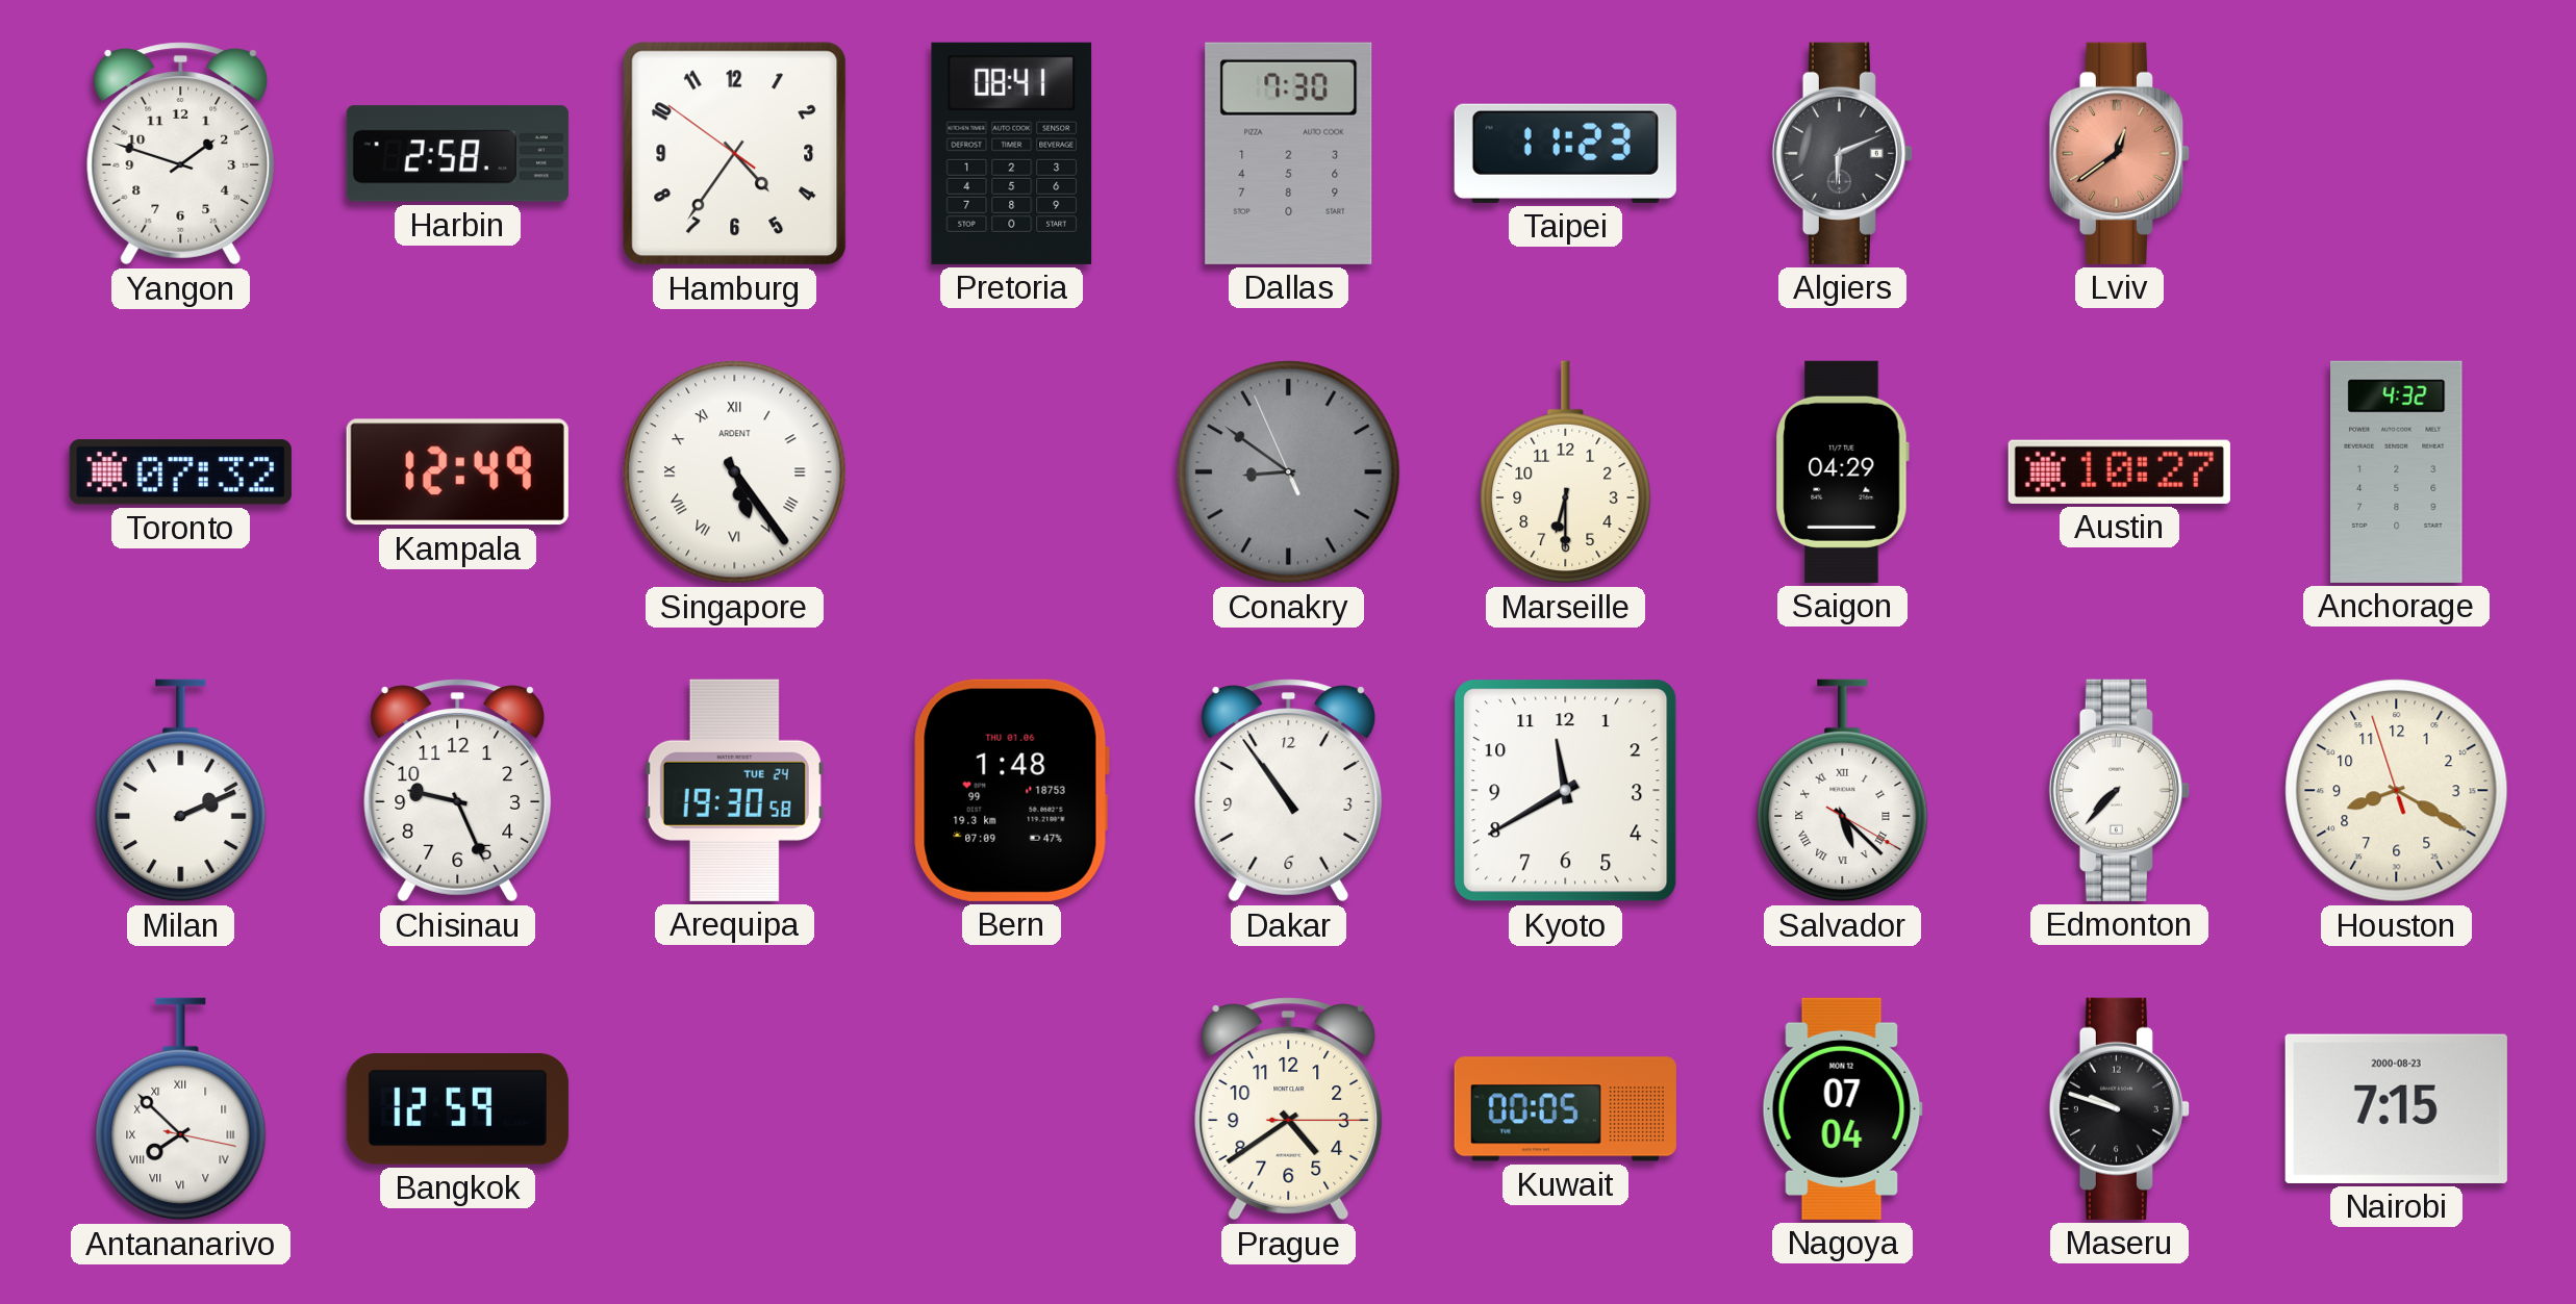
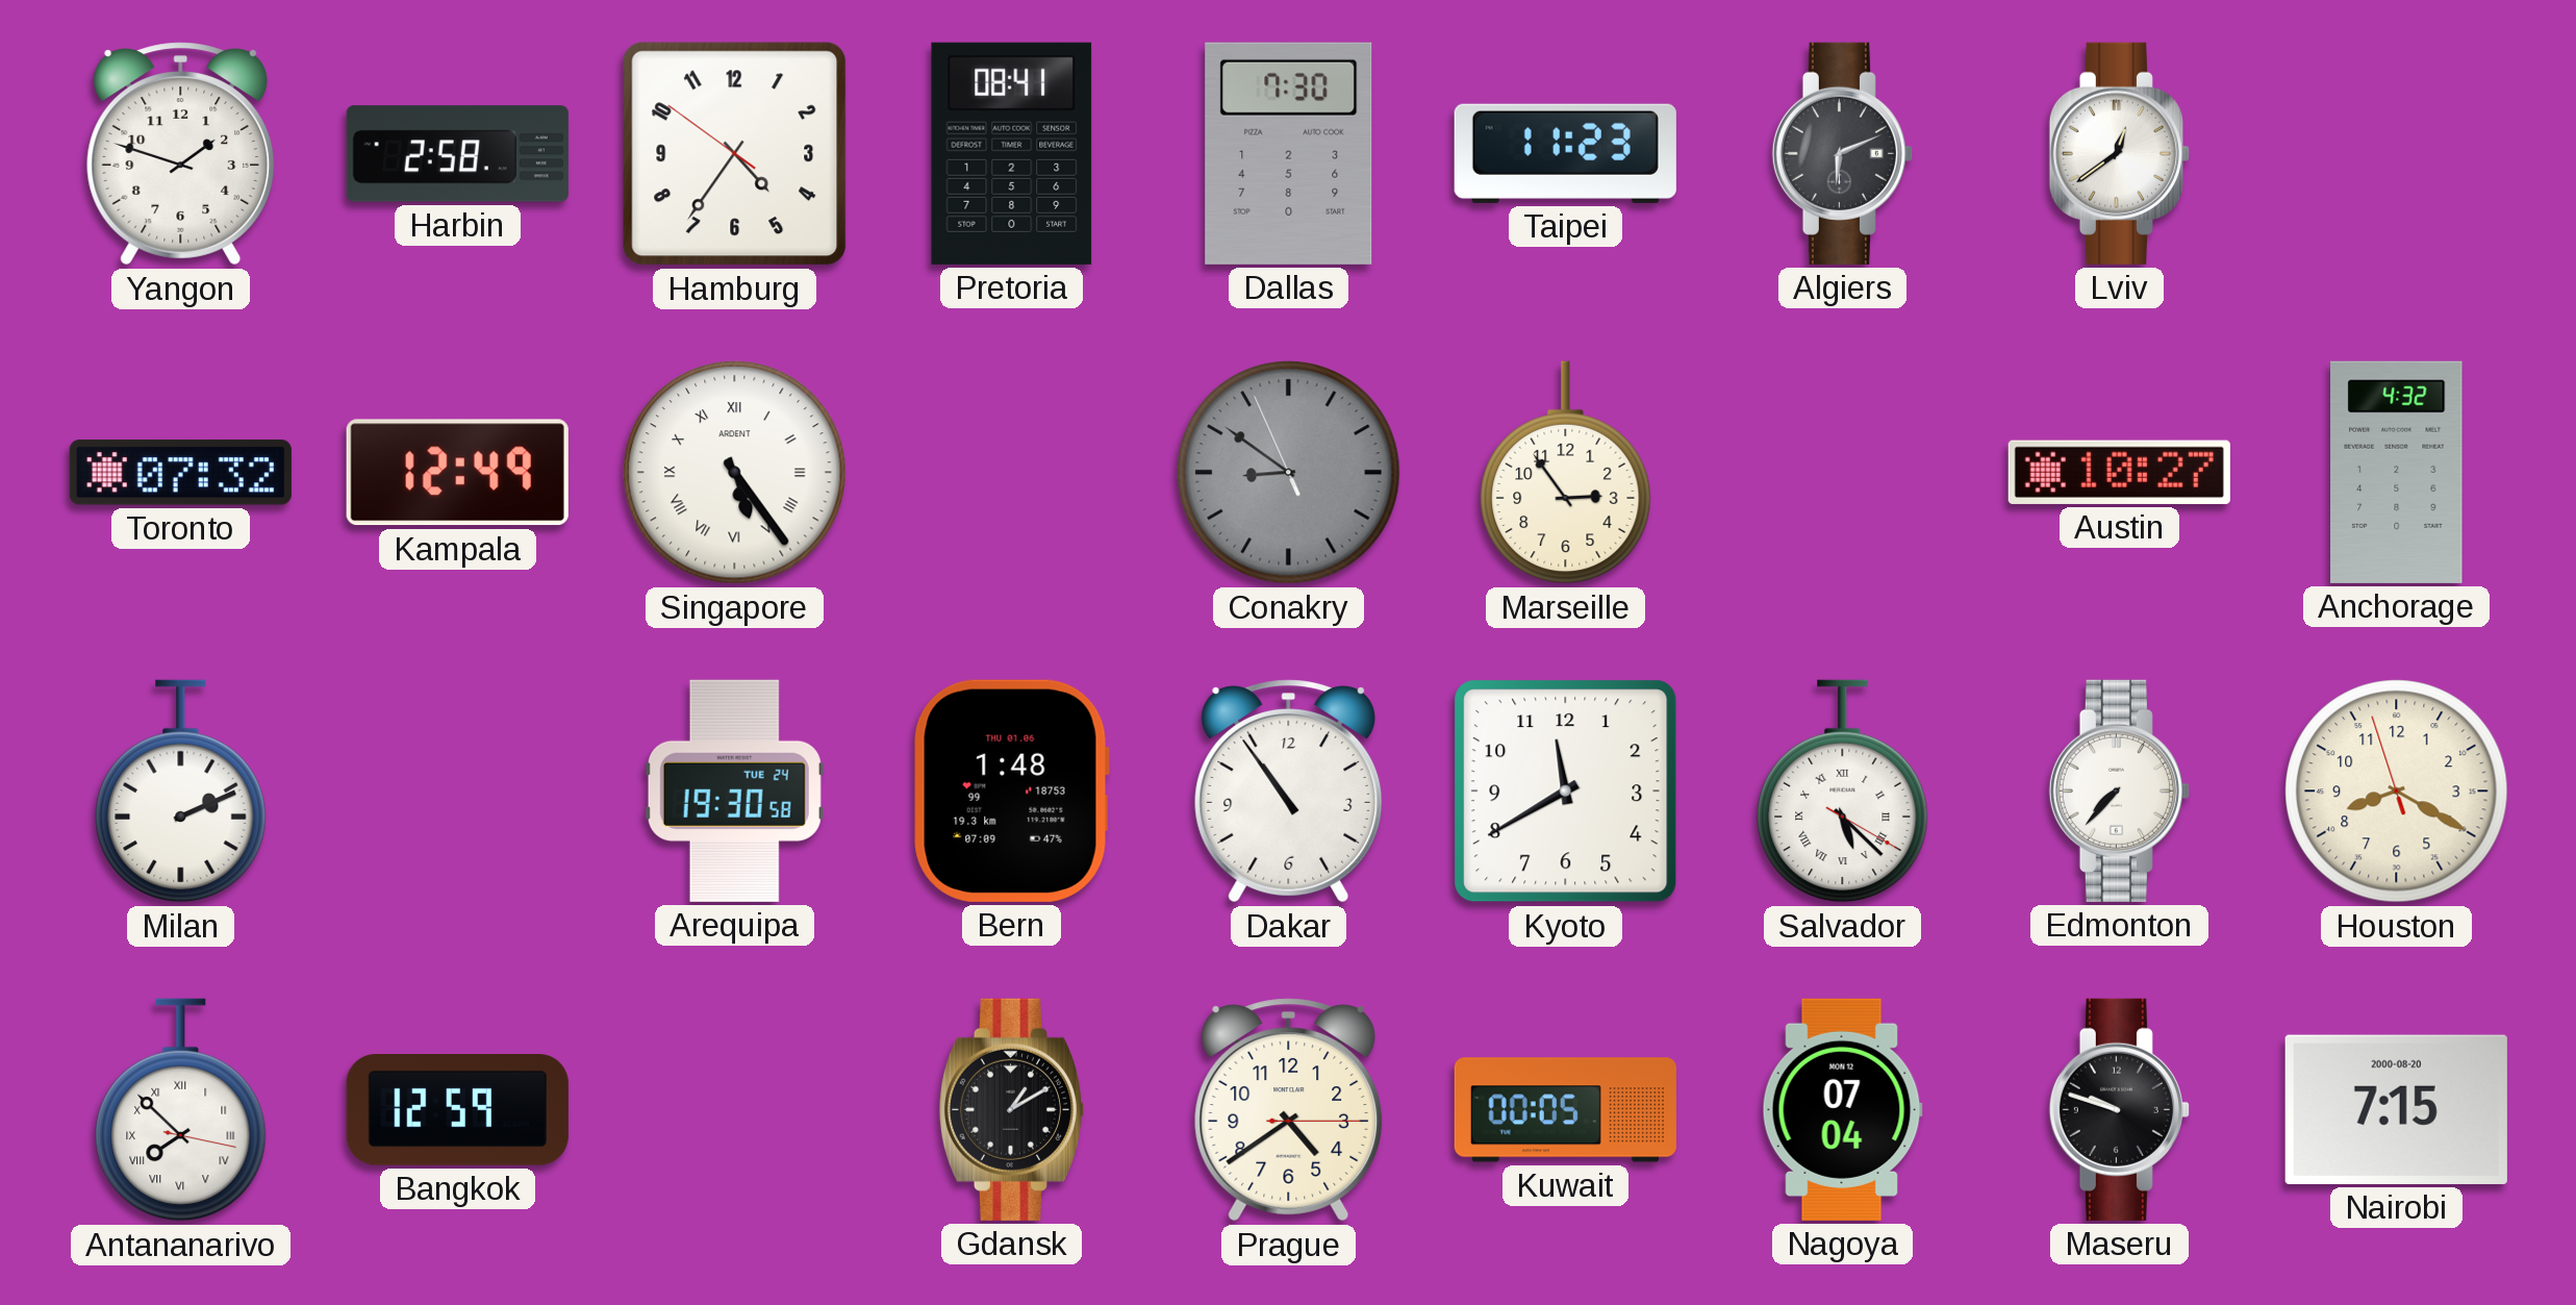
Lviv dial: salmon -> white (2119, 153)
Marseille: 6:30 -> 2:54 (1566, 473)
Saigon: 04:29 -> none (1842, 471)
Chisinau: 9:26 -> none (458, 791)
Gdansk: none -> 1:10 (1012, 1109)
Nairobi date: 2000-08-23 -> 2000-08-20 (2396, 1109)
